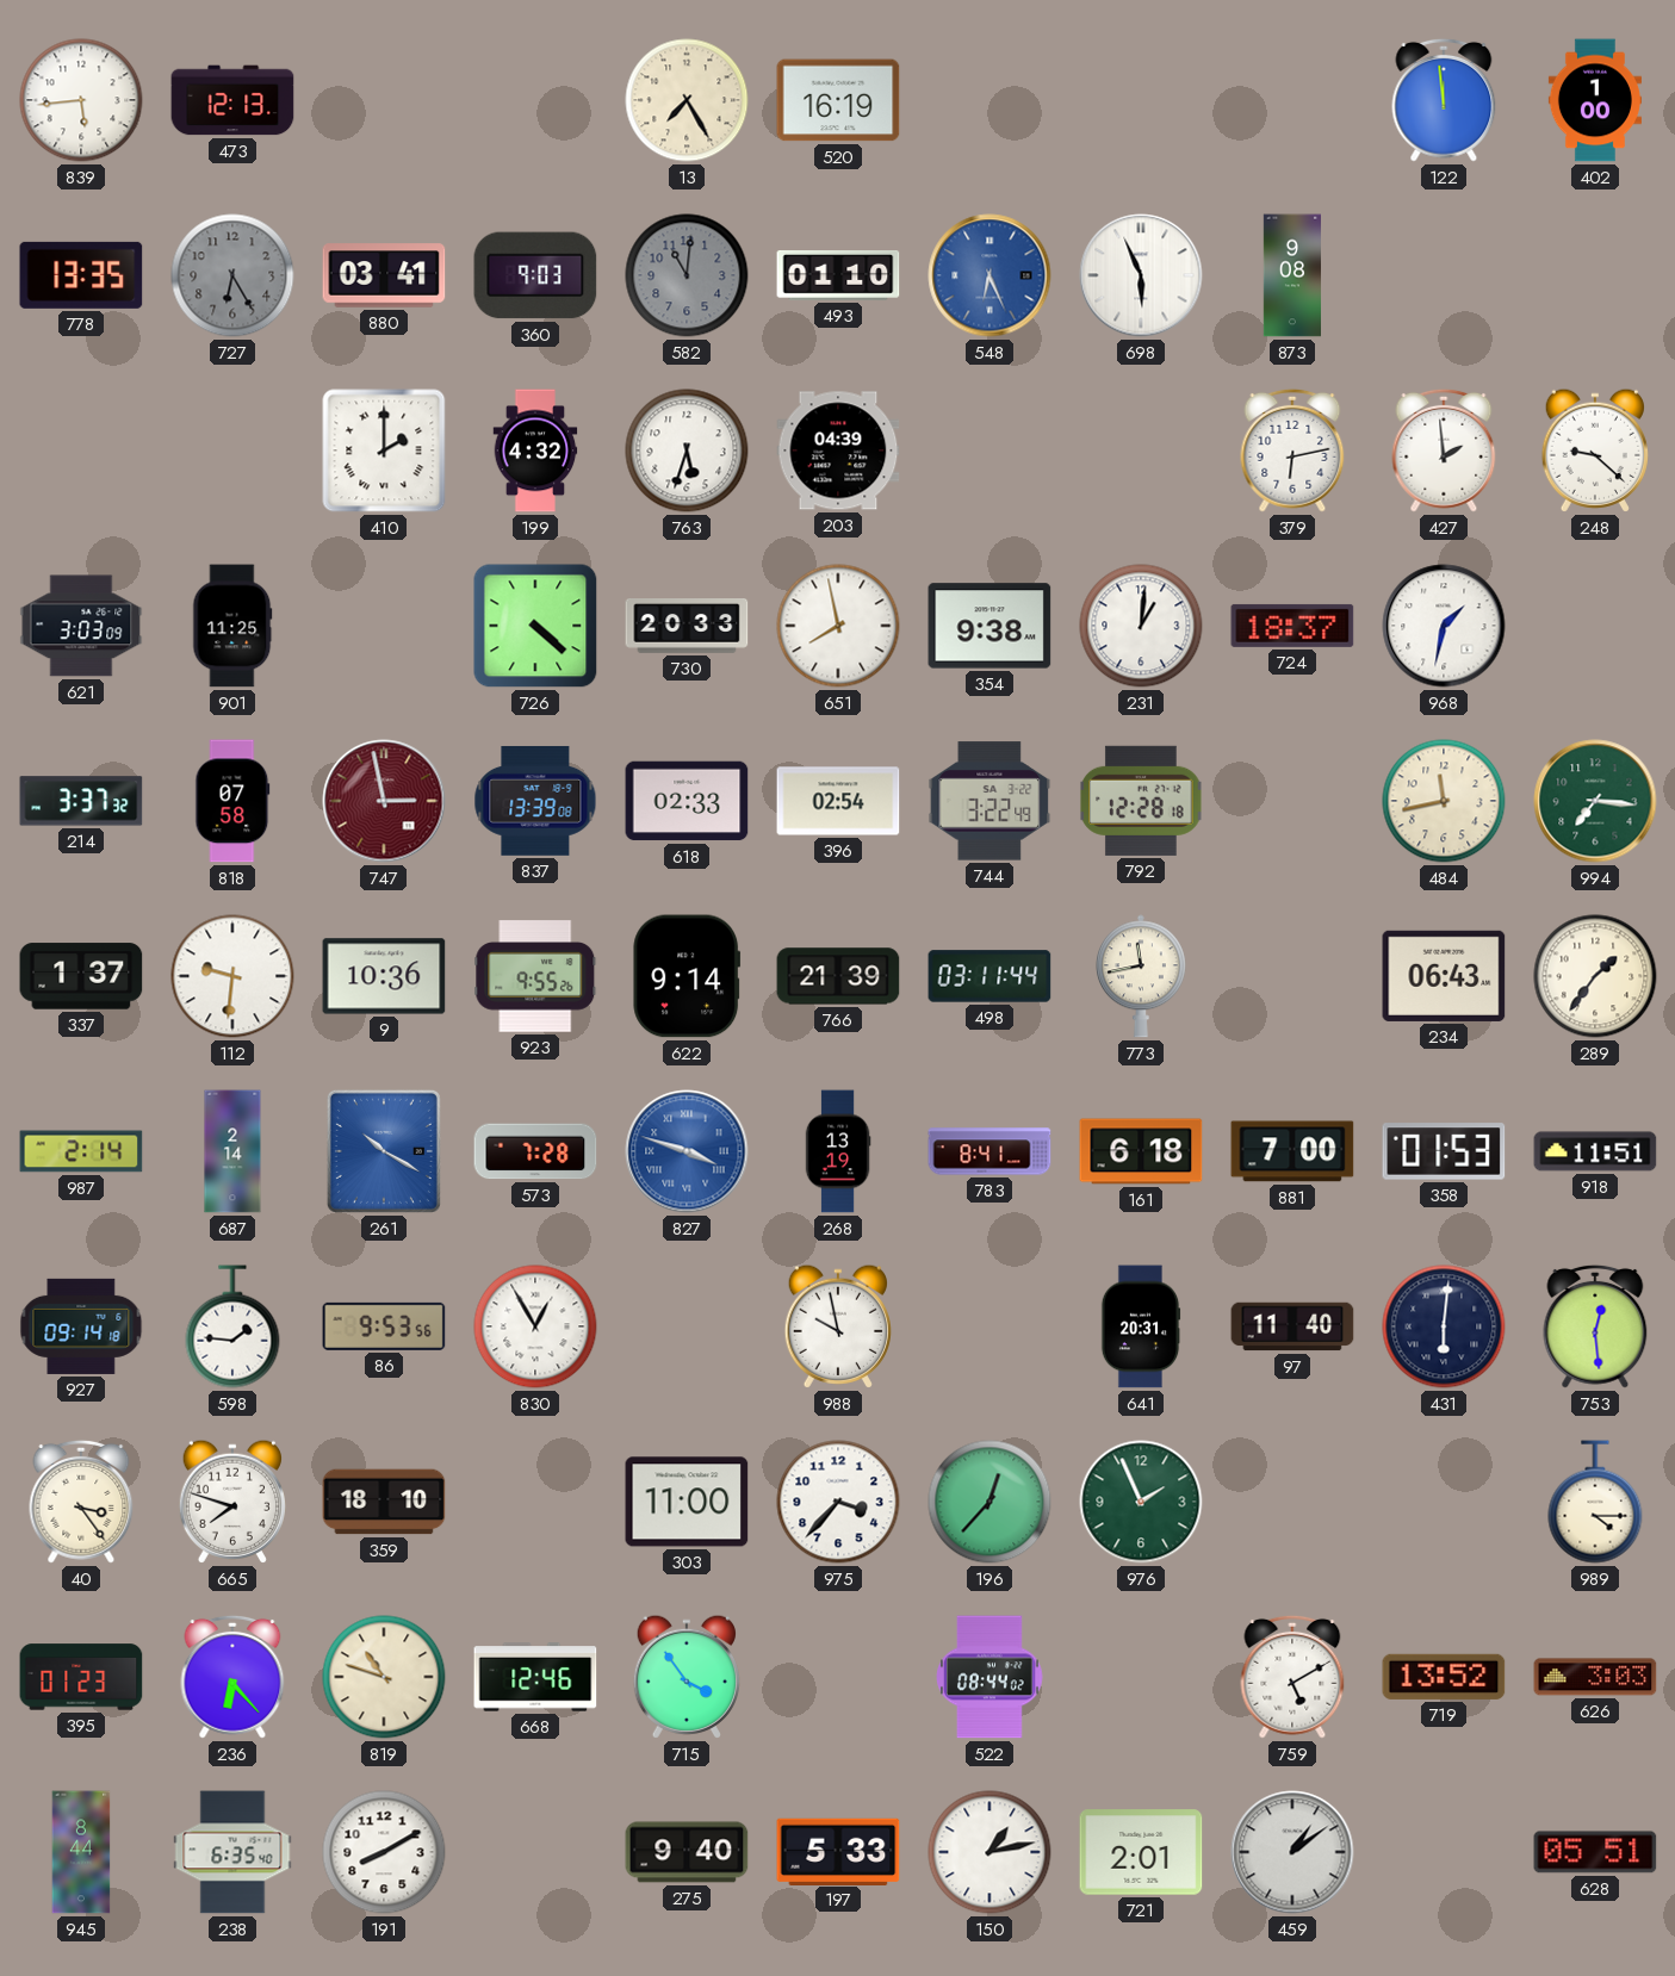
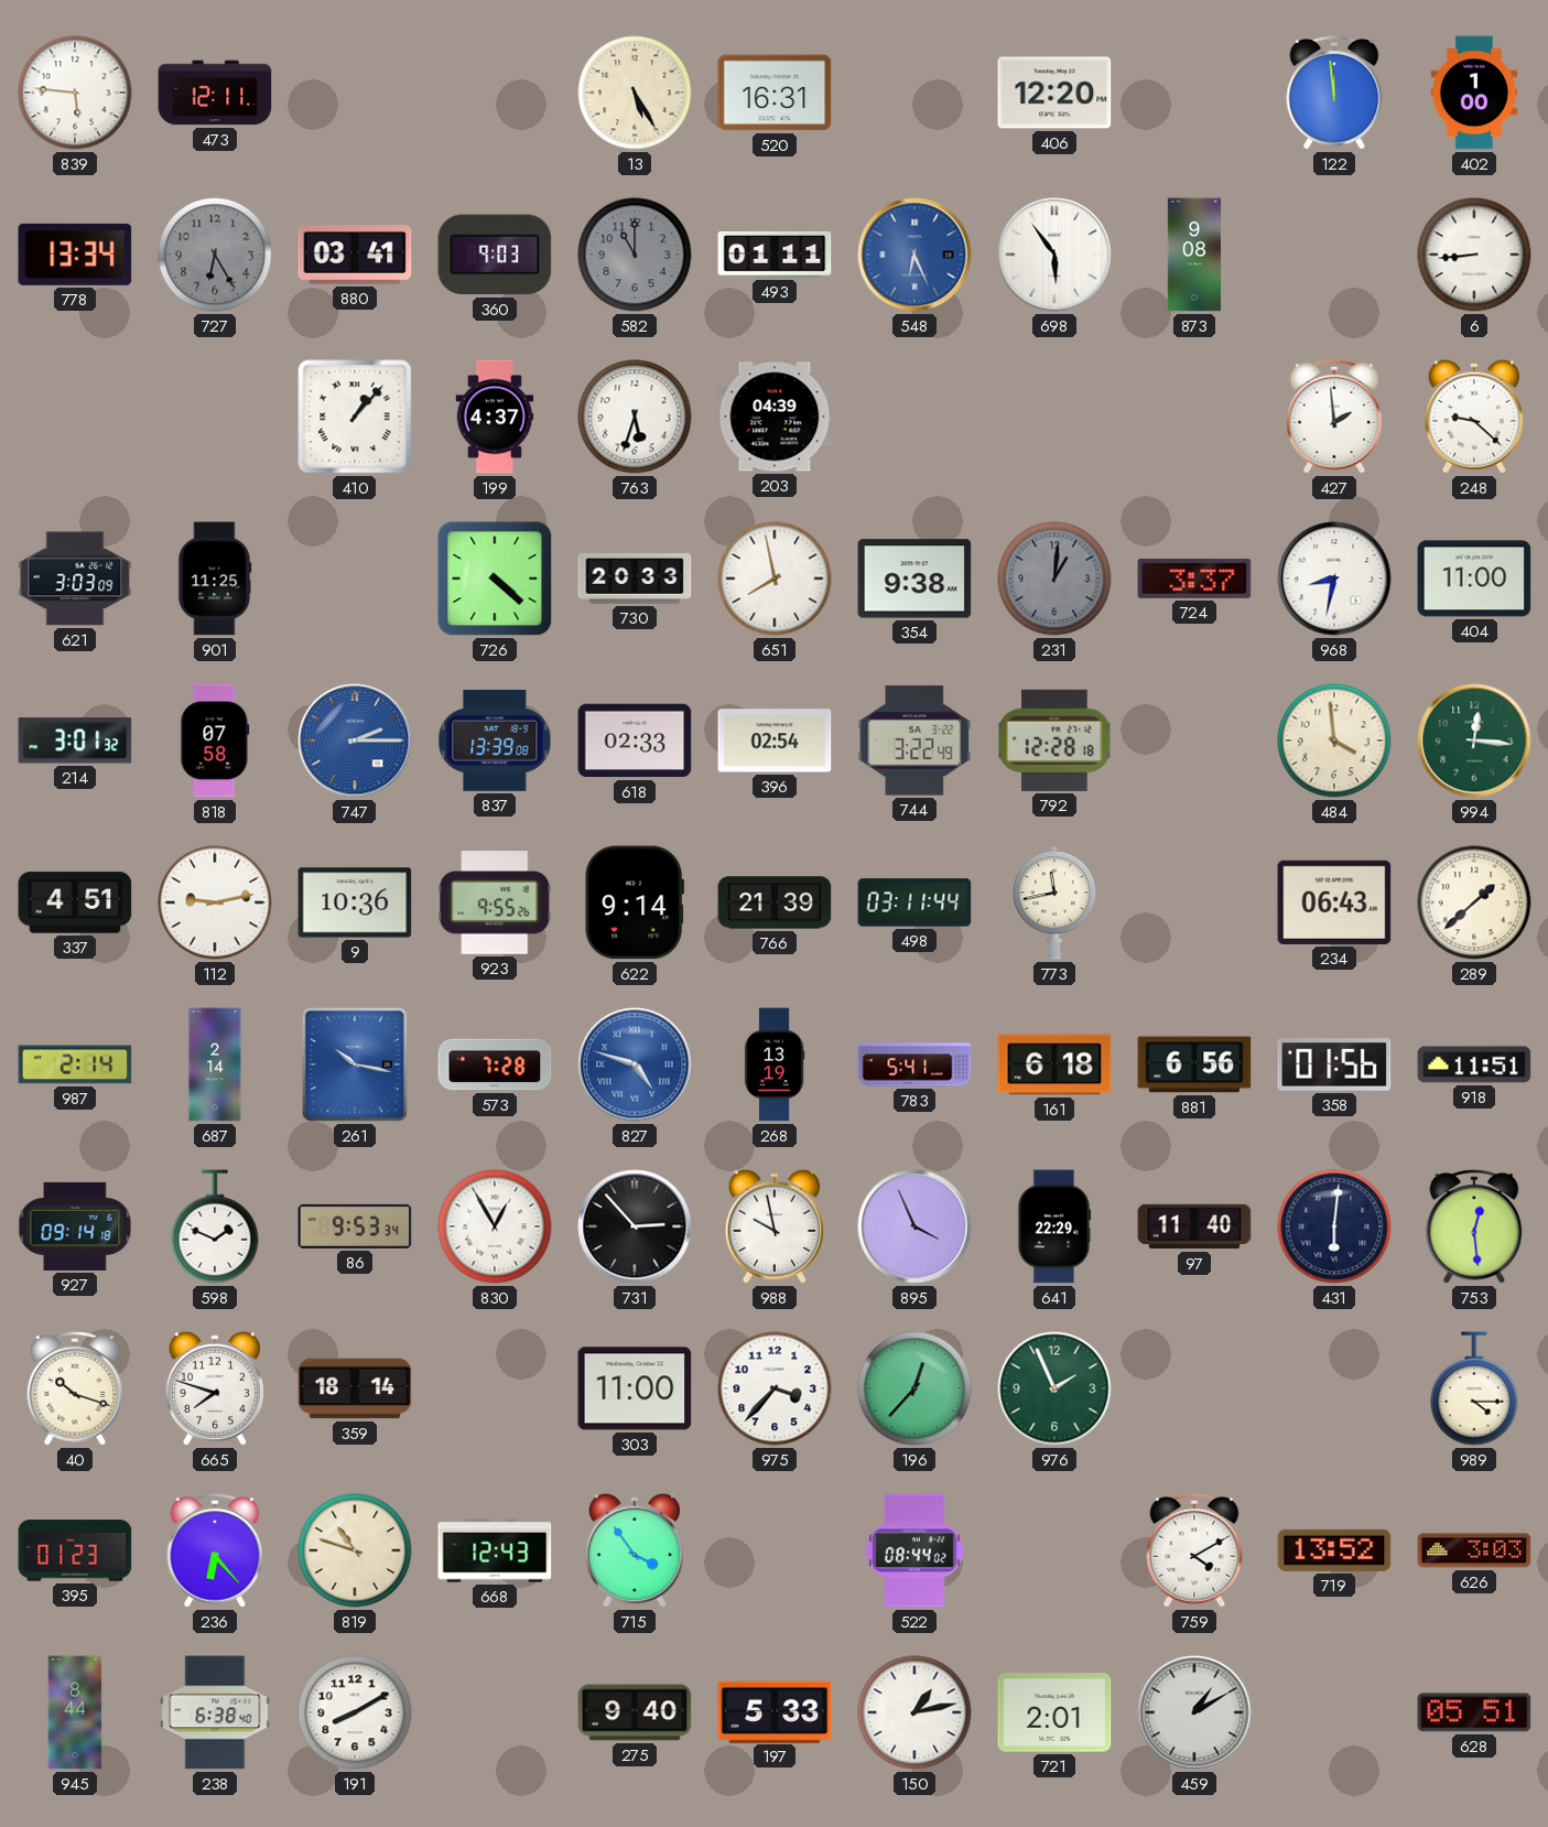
839: 5:44 -> 5:46 (75, 93)
473: 12:13 -> 12:11 (215, 93)
13: 7:25 -> 5:25 (635, 93)
520: 16:19 -> 16:31 (775, 93)
406: none -> 12:20 (1054, 93)
778: 13:35 -> 13:34 (75, 255)
582: 11:01 -> 11:00 (635, 255)
493: 01:10 -> 01:11 (775, 256)
698: 5:56 -> 5:54 (1054, 255)
6: none -> 8:44 (1474, 255)
410: 2:00 -> 1:07 (355, 417)
199: 4:32 -> 4:37 (495, 417)
379: 6:13 -> none (1292, 450)
231 dial: white -> grey (1054, 579)
724: 18:37 -> 3:37 (1194, 579)
968: 1:32 -> 8:32 (1334, 579)
404: none -> 11:00 (1474, 579)
214: 3:37 -> 3:01 (75, 740)
747: 2:58 -> 2:15 (355, 740)
747 dial: burgundy -> blue (355, 740)
484: 11:43 -> 3:59 (1334, 740)
994: 7:16 -> 12:16 (1474, 740)
337: 1:37 -> 4:51 (75, 902)
112: 9:31 -> 9:13 (215, 902)
289: 1:36 -> 1:38 (1474, 902)
261: 10:20 -> 10:17 (355, 1064)
827: 3:48 -> 4:48 (635, 1064)
783: 8:41 -> 5:41 (914, 1064)
881: 7:00 -> 6:56 (1194, 1064)
358: 01:53 -> 01:56 (1334, 1064)
598: 1:46 -> 1:49 (215, 1226)
86: 9:53:56 -> 9:53:34 (355, 1226)
731: none -> 2:53 (635, 1226)
895: none -> 3:56 (914, 1226)
641: 20:31 -> 22:29 (1054, 1226)
40: 3:24 -> 10:18 (75, 1388)
359: 18:10 -> 18:14 (355, 1388)
668: 12:46 -> 12:43 (495, 1550)
759: 5:10 -> 4:10 (1194, 1550)
238: 6:35 -> 6:38 (215, 1712)
459: 1:09 -> 1:10 (1194, 1712)
